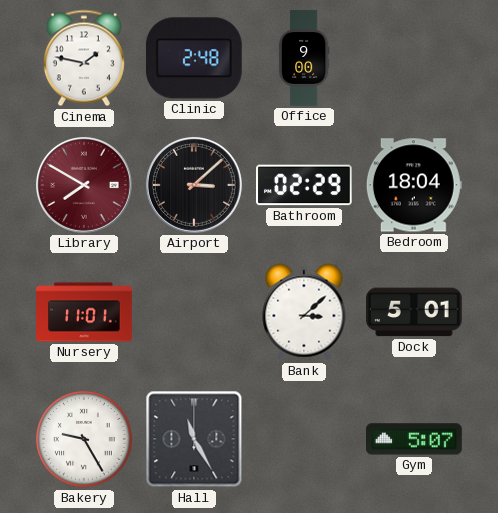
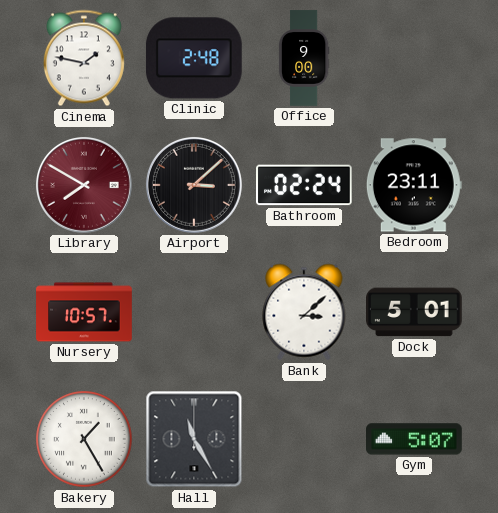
Bathroom: 02:29 -> 02:24 (305, 185)
Bedroom: 18:04 -> 23:11 (414, 185)
Nursery: 11:01 -> 10:57 (84, 312)
Bakery: 9:25 -> 1:25 (84, 439)
